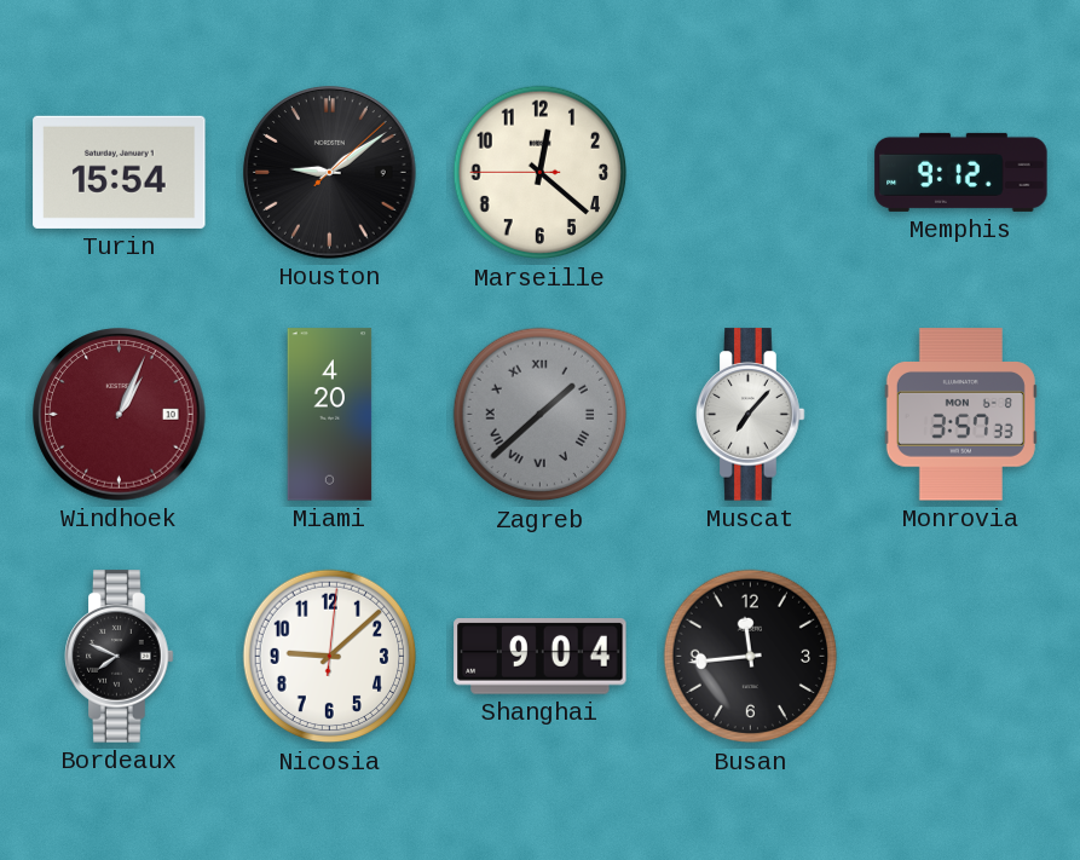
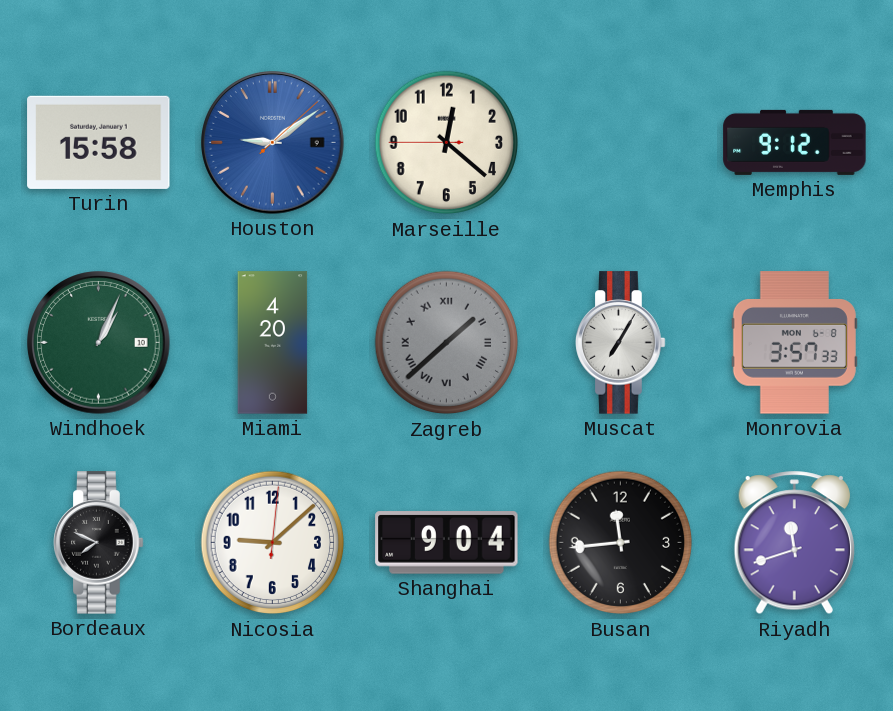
Turin: 15:54 -> 15:58 (99, 142)
Houston dial: black -> blue (273, 143)
Windhoek dial: burgundy -> green (99, 343)
Muscat: 7:07 -> 7:05 (621, 343)
Riyadh: none -> 11:42 (794, 543)
